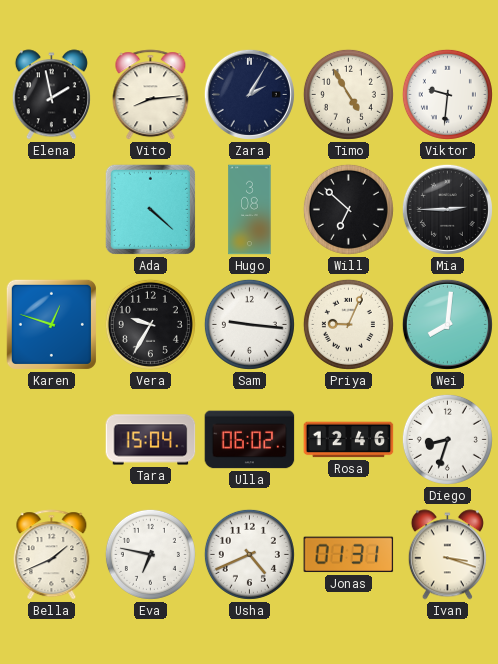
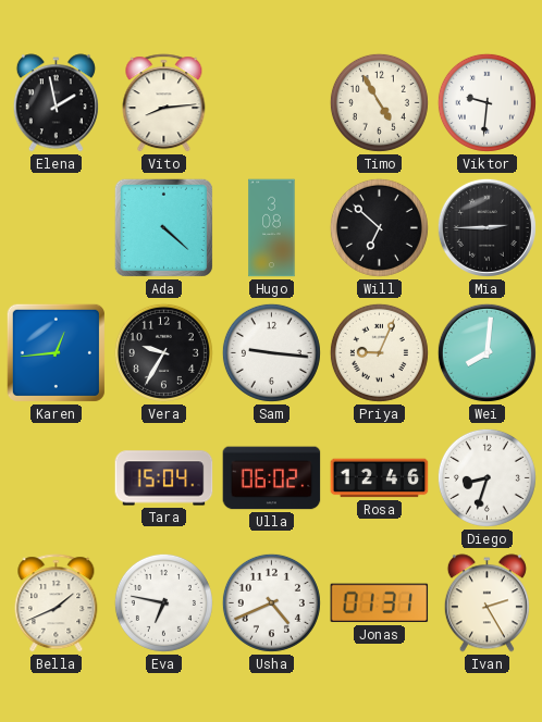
Zara: 2:05 -> none (249, 94)
Karen: 12:48 -> 12:44 (56, 352)
Ivan: 3:18 -> 2:25 (486, 603)
